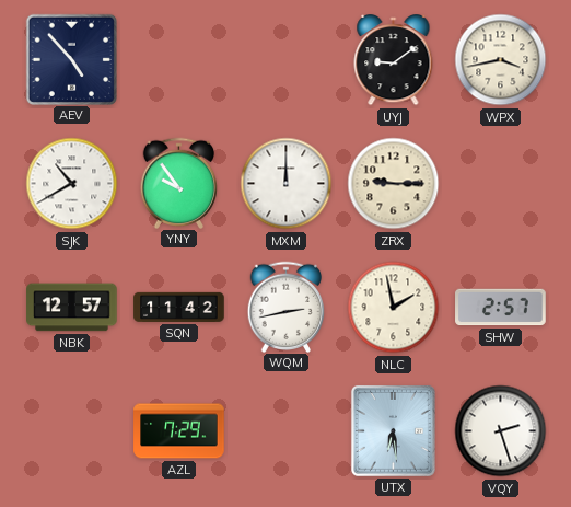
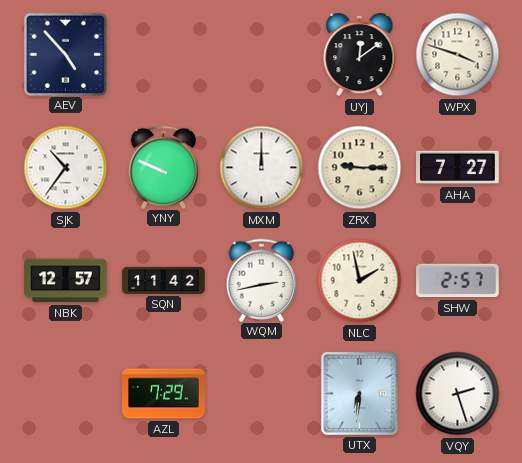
UYJ: 9:09 -> 12:09 (360, 56)
WPX: 3:43 -> 3:48 (458, 55)
SJK: 10:40 -> 10:36 (66, 168)
YNY: 9:54 -> 9:49 (164, 167)
AHA: none -> 7:27 (458, 168)
UTX: 6:29 -> 6:31 (359, 393)
